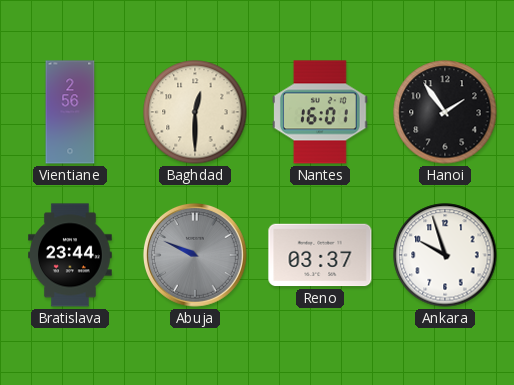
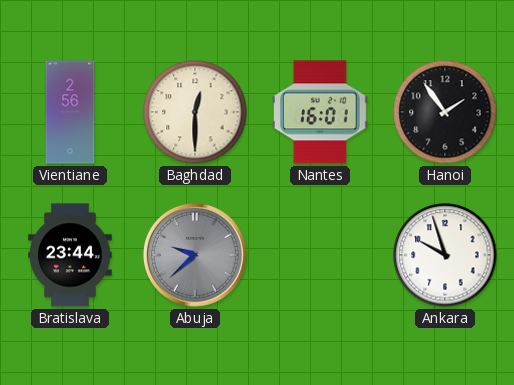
Abuja: 9:49 -> 9:38 (195, 255)
Reno: 03:37 -> none (320, 255)
